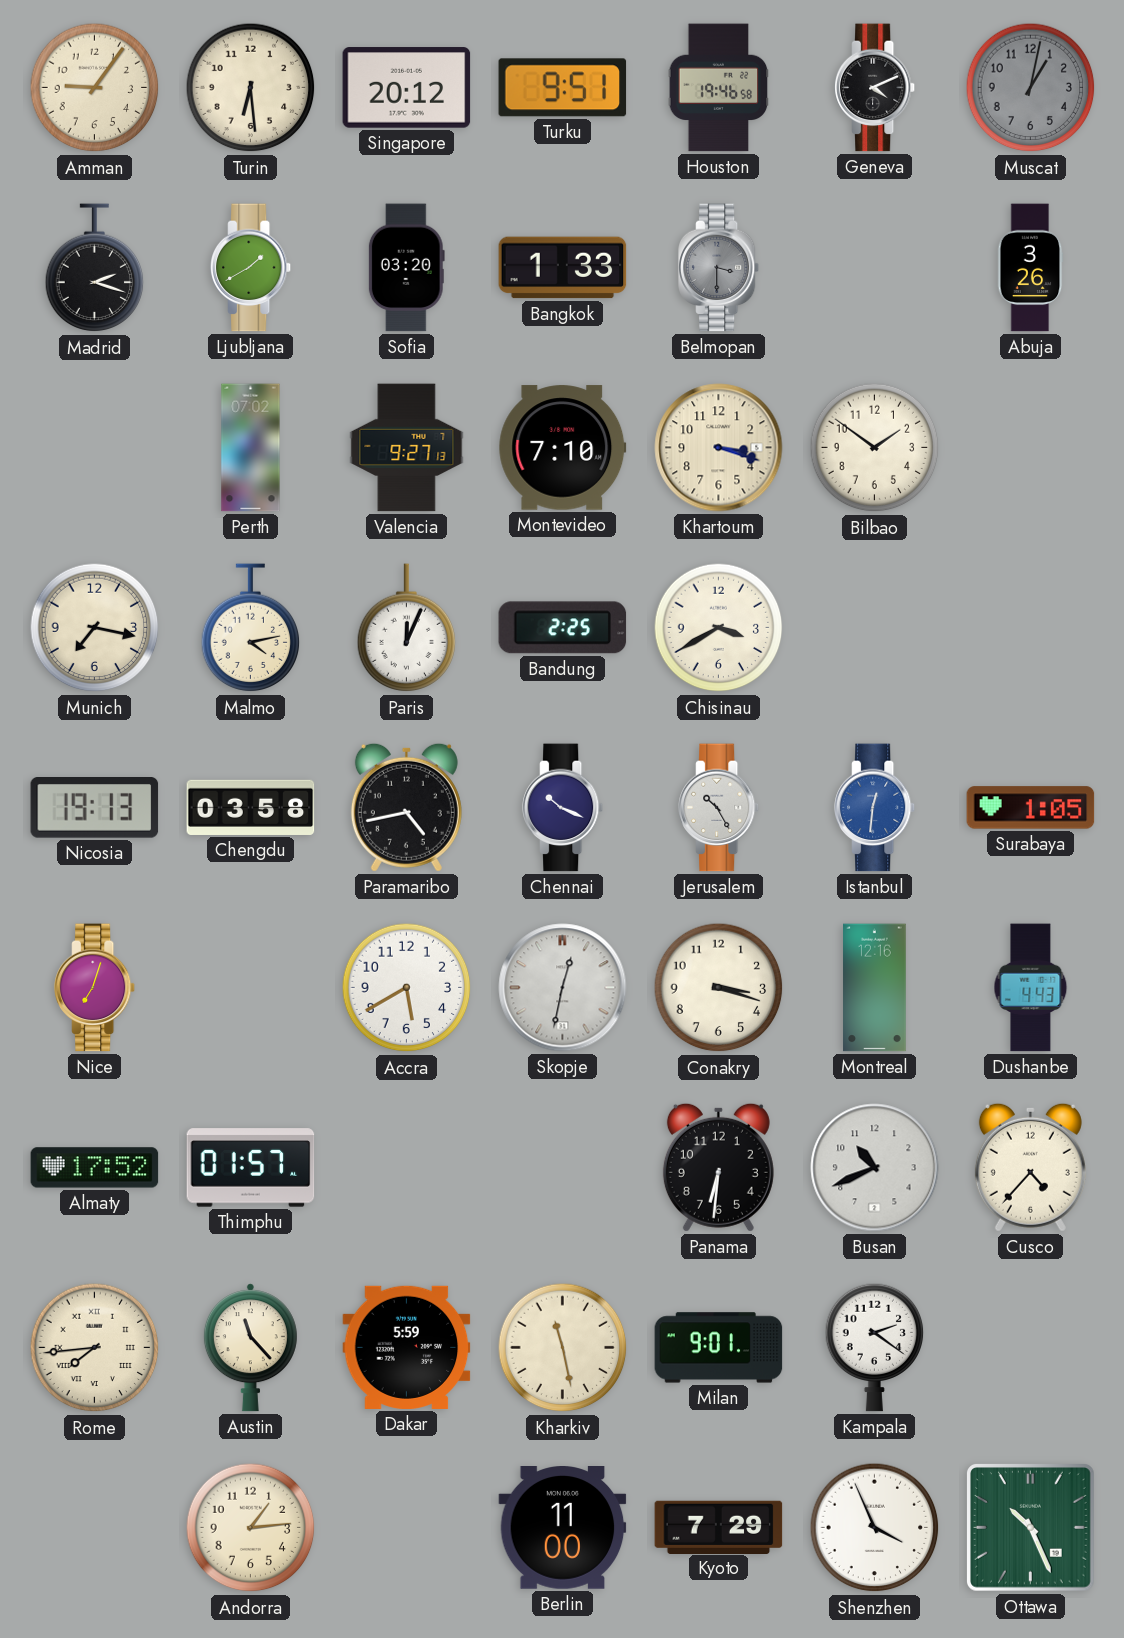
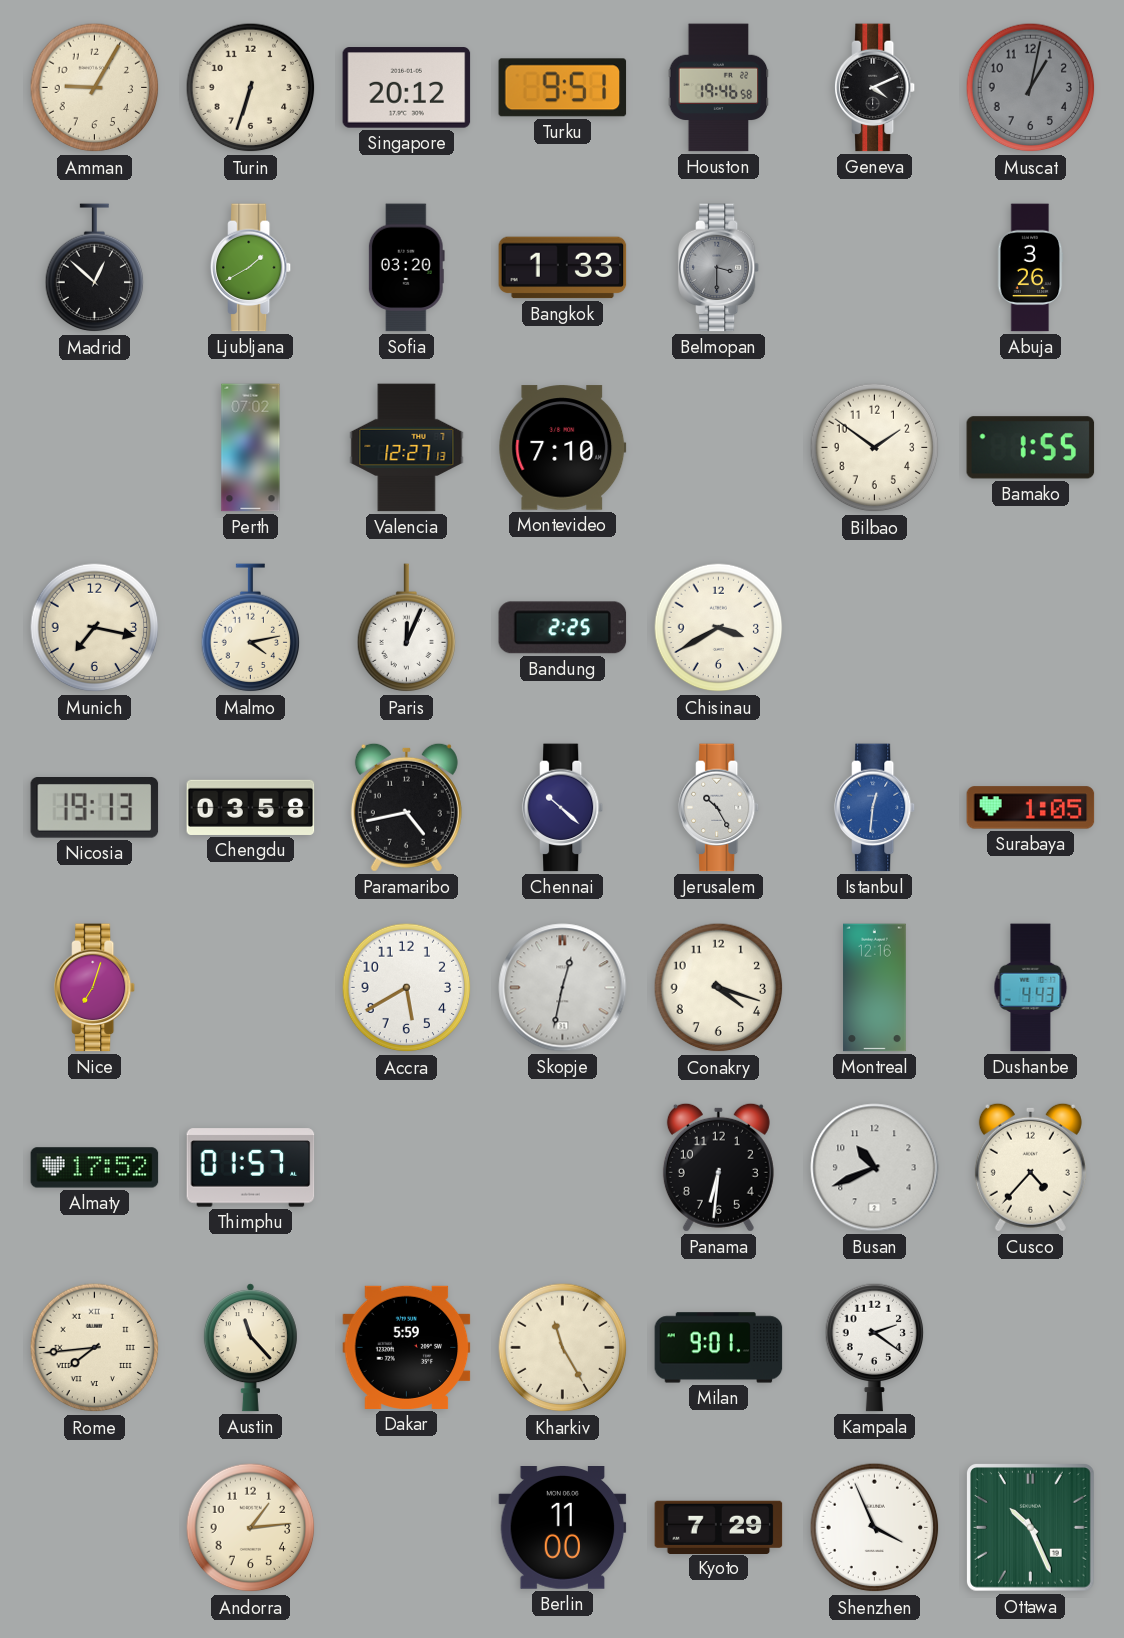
Amman: 9:06 -> 9:05 (95, 88)
Turin: 6:29 -> 6:33 (251, 88)
Madrid: 2:18 -> 12:52 (95, 268)
Valencia: 9:27 -> 12:27 (407, 448)
Khartoum: 3:18 -> none (719, 448)
Bamako: none -> 1:55 (1031, 448)
Chennai: 10:19 -> 10:22 (563, 808)
Conakry: 3:18 -> 4:18 (719, 988)
Kharkiv: 11:28 -> 11:25 (563, 1348)
